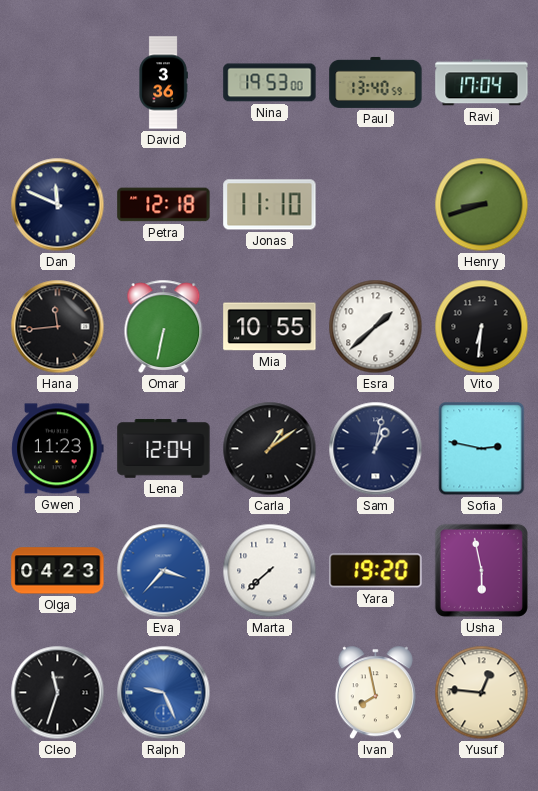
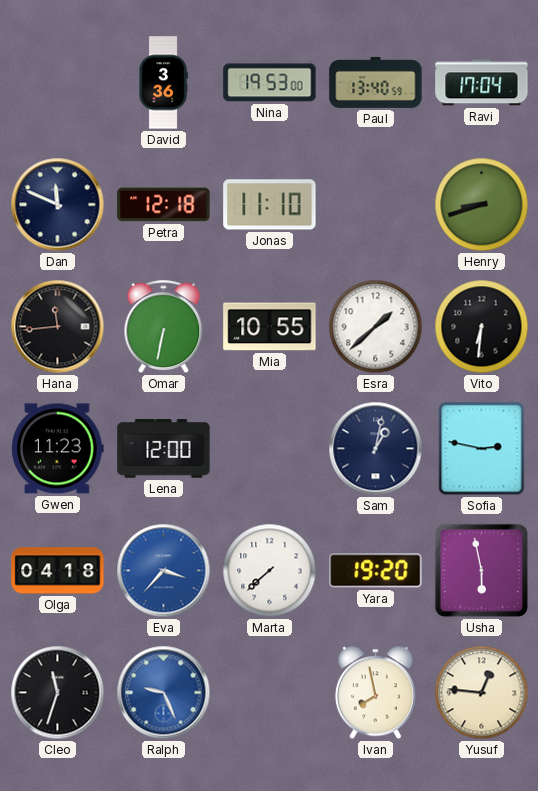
Lena: 12:04 -> 12:00 (164, 449)
Carla: 1:09 -> none (270, 449)
Olga: 04:23 -> 04:18 (58, 571)
